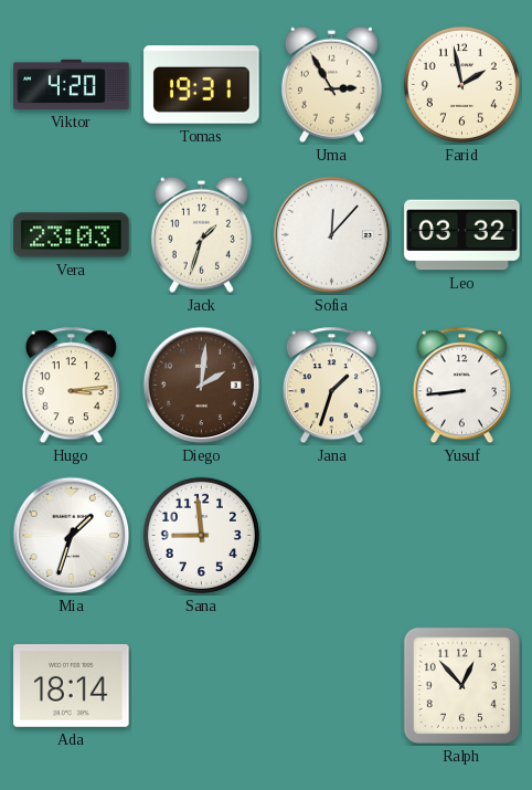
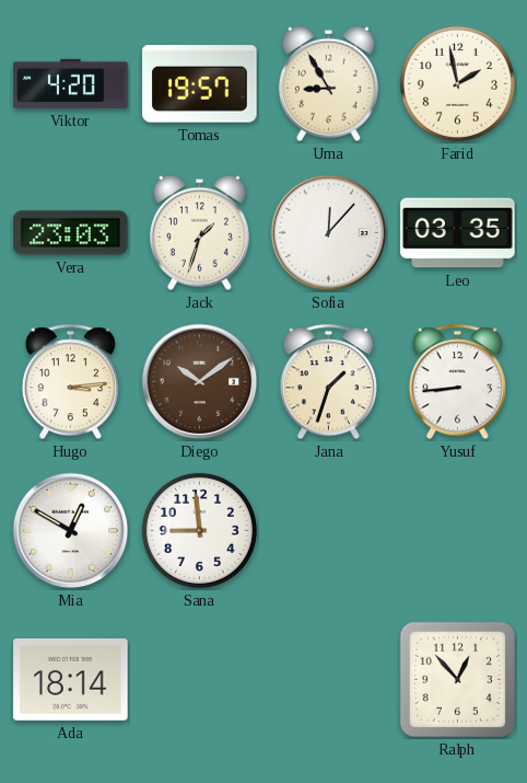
Tomas: 19:31 -> 19:57 (200, 84)
Uma: 2:55 -> 8:55 (328, 83)
Leo: 03:32 -> 03:35 (458, 233)
Diego: 2:01 -> 10:09 (200, 382)
Mia: 1:33 -> 12:50 (71, 531)
